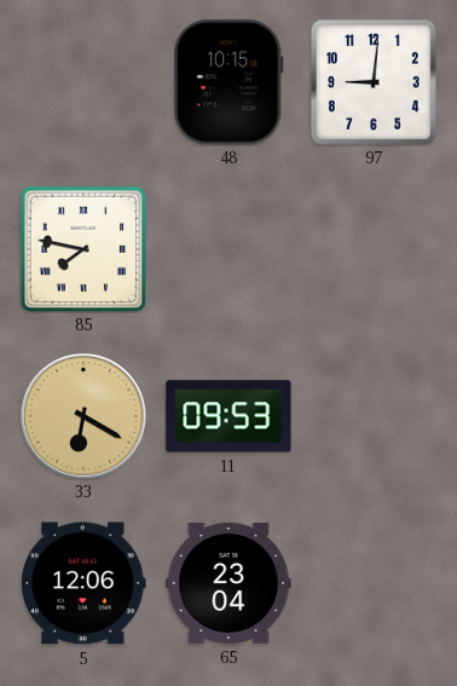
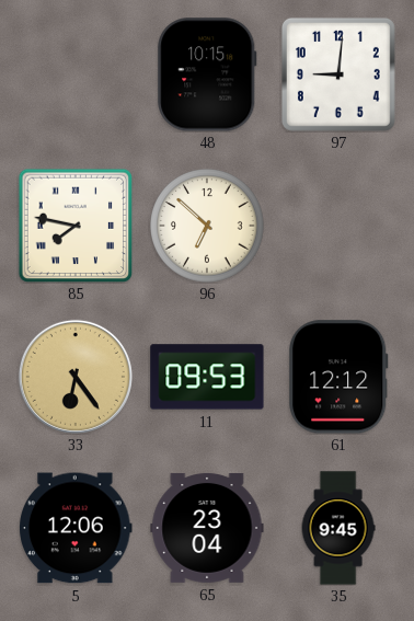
96: none -> 6:52 (208, 227)
33: 6:20 -> 6:24 (76, 377)
61: none -> 12:12 (338, 377)
35: none -> 9:45 (338, 528)
